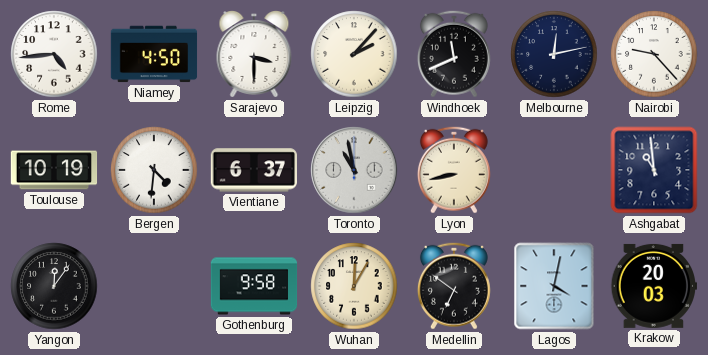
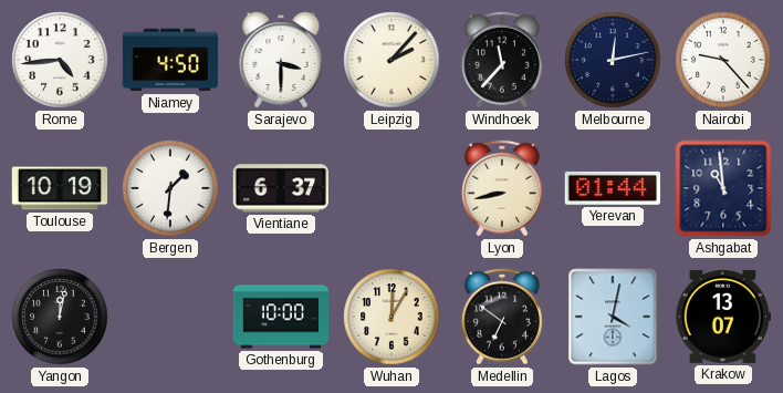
Windhoek: 11:41 -> 11:37 (502, 60)
Bergen: 4:31 -> 1:31 (170, 188)
Toronto: 10:58 -> none (354, 170)
Yerevan: none -> 01:44 (612, 188)
Yangon: 12:06 -> 12:02 (60, 317)
Gothenburg: 9:58 -> 10:00 (281, 317)
Krakow: 20:03 -> 13:07 (722, 317)
